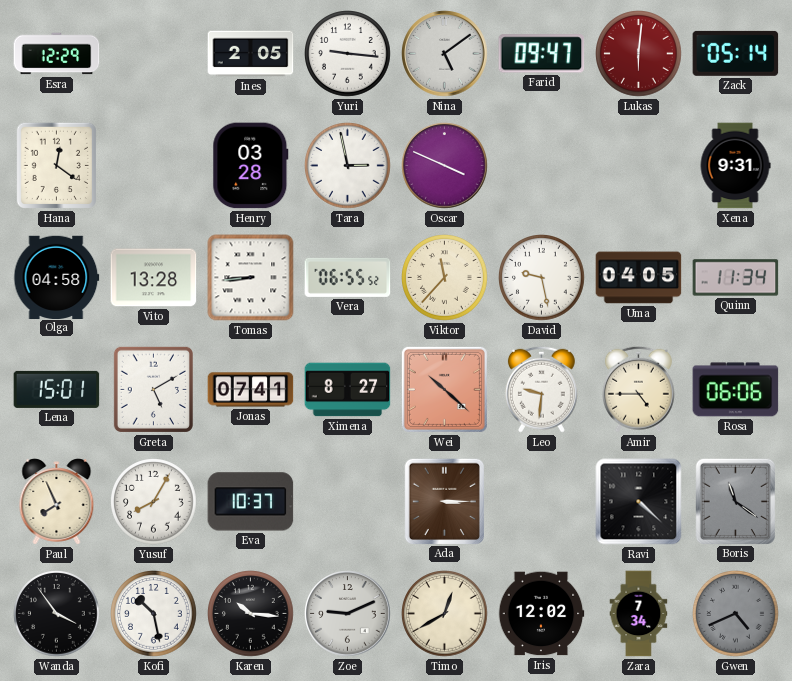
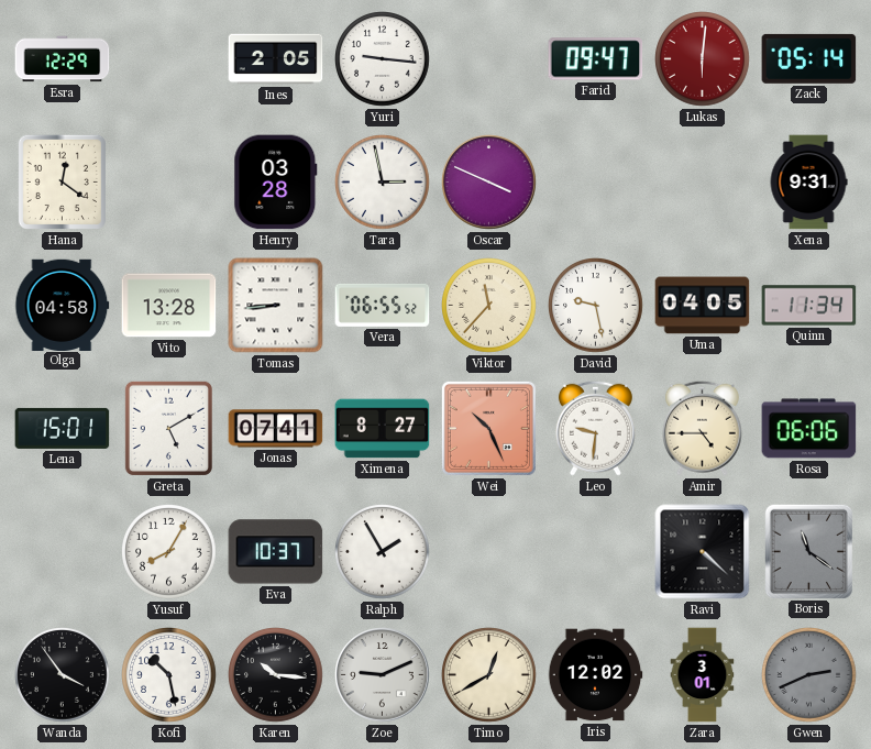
Nina: 5:09 -> none (445, 54)
Wei: 10:22 -> 10:26 (488, 428)
Paul: 7:56 -> none (57, 502)
Ralph: none -> 1:55 (383, 552)
Ada: 3:15 -> none (444, 501)
Zara: 7:34 -> 3:01 (703, 675)
Gwen: 4:41 -> 2:41 (809, 675)
